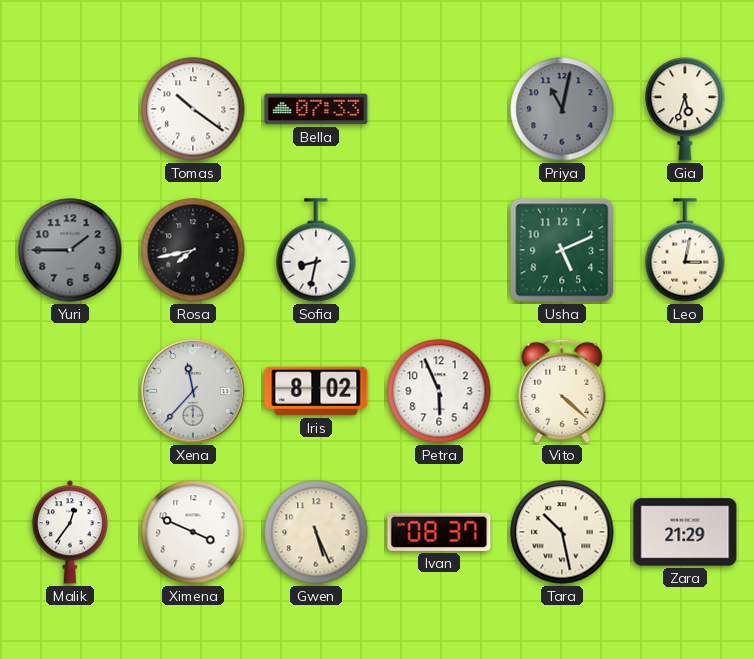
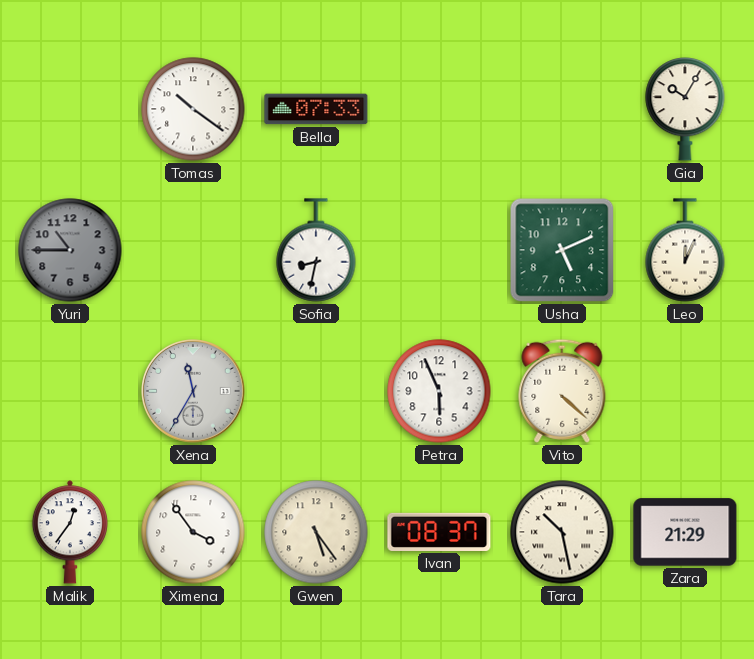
Priya: 11:02 -> none (562, 109)
Gia: 5:33 -> 10:05 (685, 110)
Yuri: 1:45 -> 10:45 (70, 250)
Rosa: 7:43 -> none (193, 250)
Leo: 3:02 -> 12:04 (685, 250)
Xena: 11:37 -> 11:35 (194, 392)
Iris: 8:02 -> none (316, 391)
Ximena: 3:49 -> 3:54 (193, 532)
Gwen: 5:26 -> 5:24 (316, 532)
